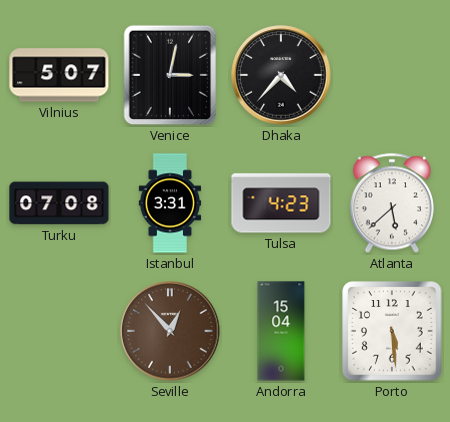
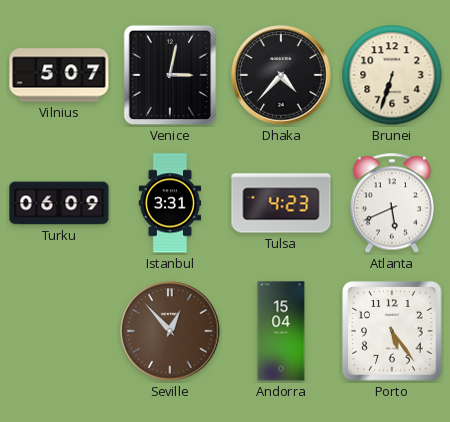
Brunei: none -> 6:33 (392, 75)
Turku: 07:08 -> 06:09 (59, 203)
Atlanta: 5:38 -> 5:41 (392, 203)
Porto: 5:29 -> 5:24 (392, 331)
